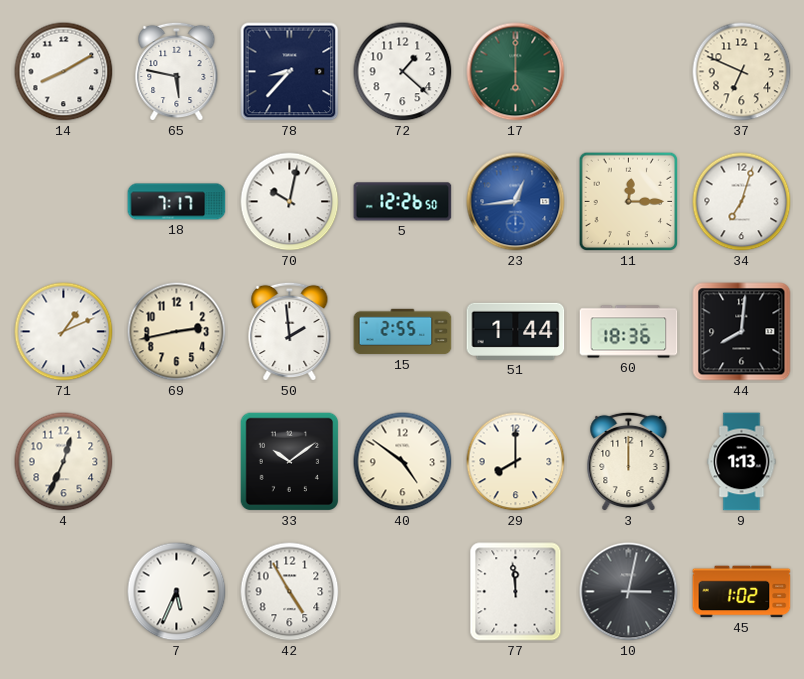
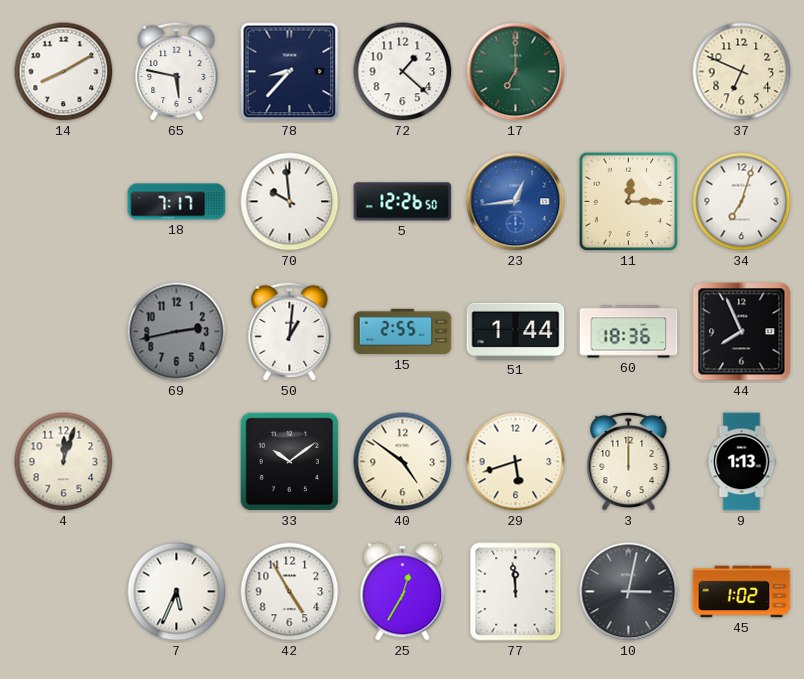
17: 6:00 -> 7:00 (516, 72)
70: 10:02 -> 9:59 (290, 202)
71: 1:11 -> none (64, 332)
69 dial: cream -> grey (177, 332)
50: 1:59 -> 1:01 (290, 332)
44: 8:01 -> 7:56 (742, 332)
4: 12:34 -> 12:03 (64, 462)
29: 8:00 -> 5:42 (516, 462)
25: none -> 12:35 (403, 592)
